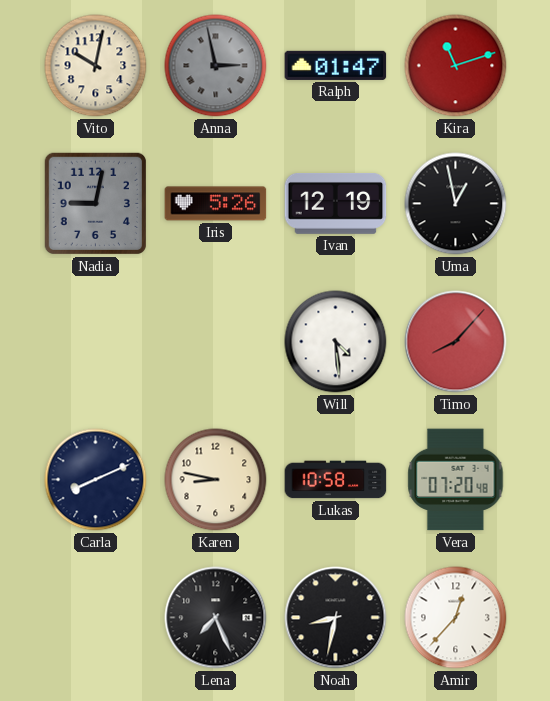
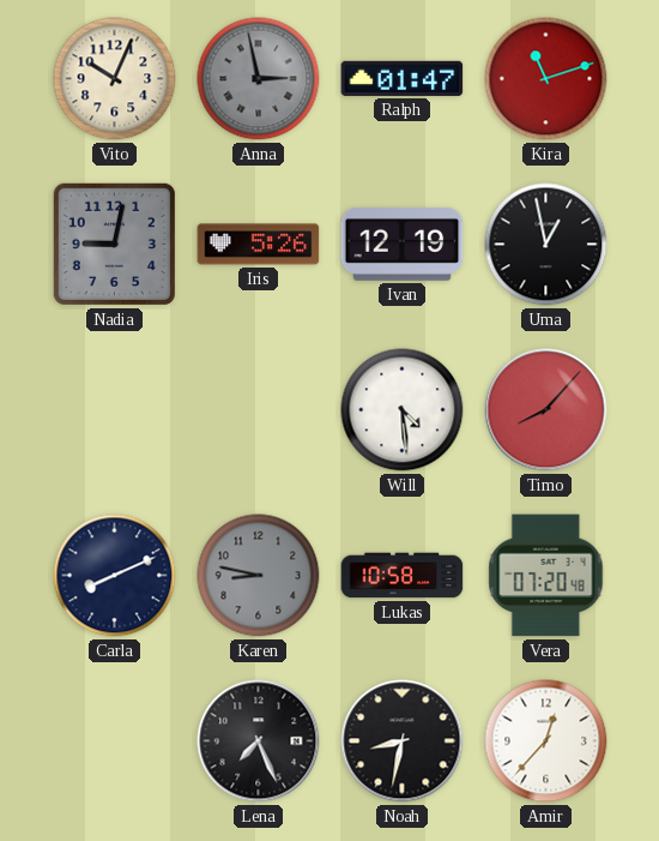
Vito: 10:02 -> 10:04 (115, 79)
Karen dial: cream -> grey (259, 576)
